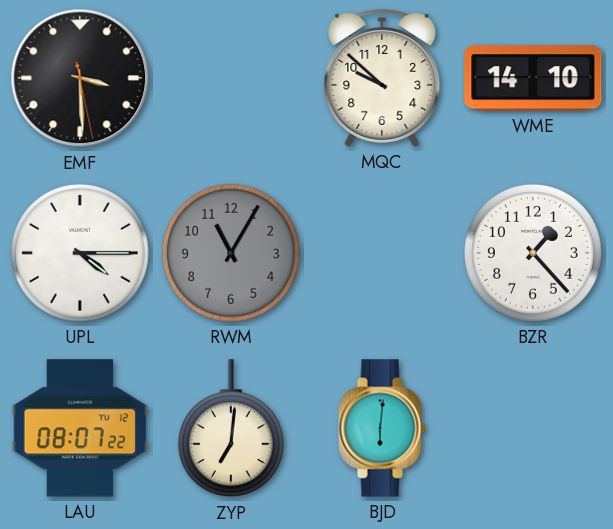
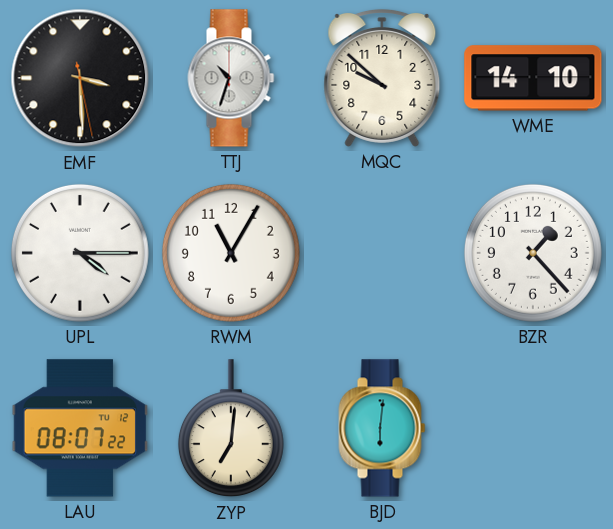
TTJ: none -> 10:33 (231, 78)
RWM dial: grey -> white (231, 253)
